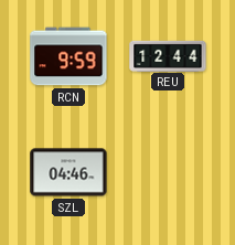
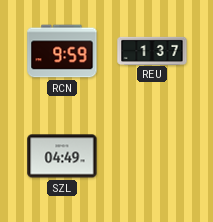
REU: 12:44 -> 1:37 (152, 50)
SZL: 04:46 -> 04:49 (62, 156)
